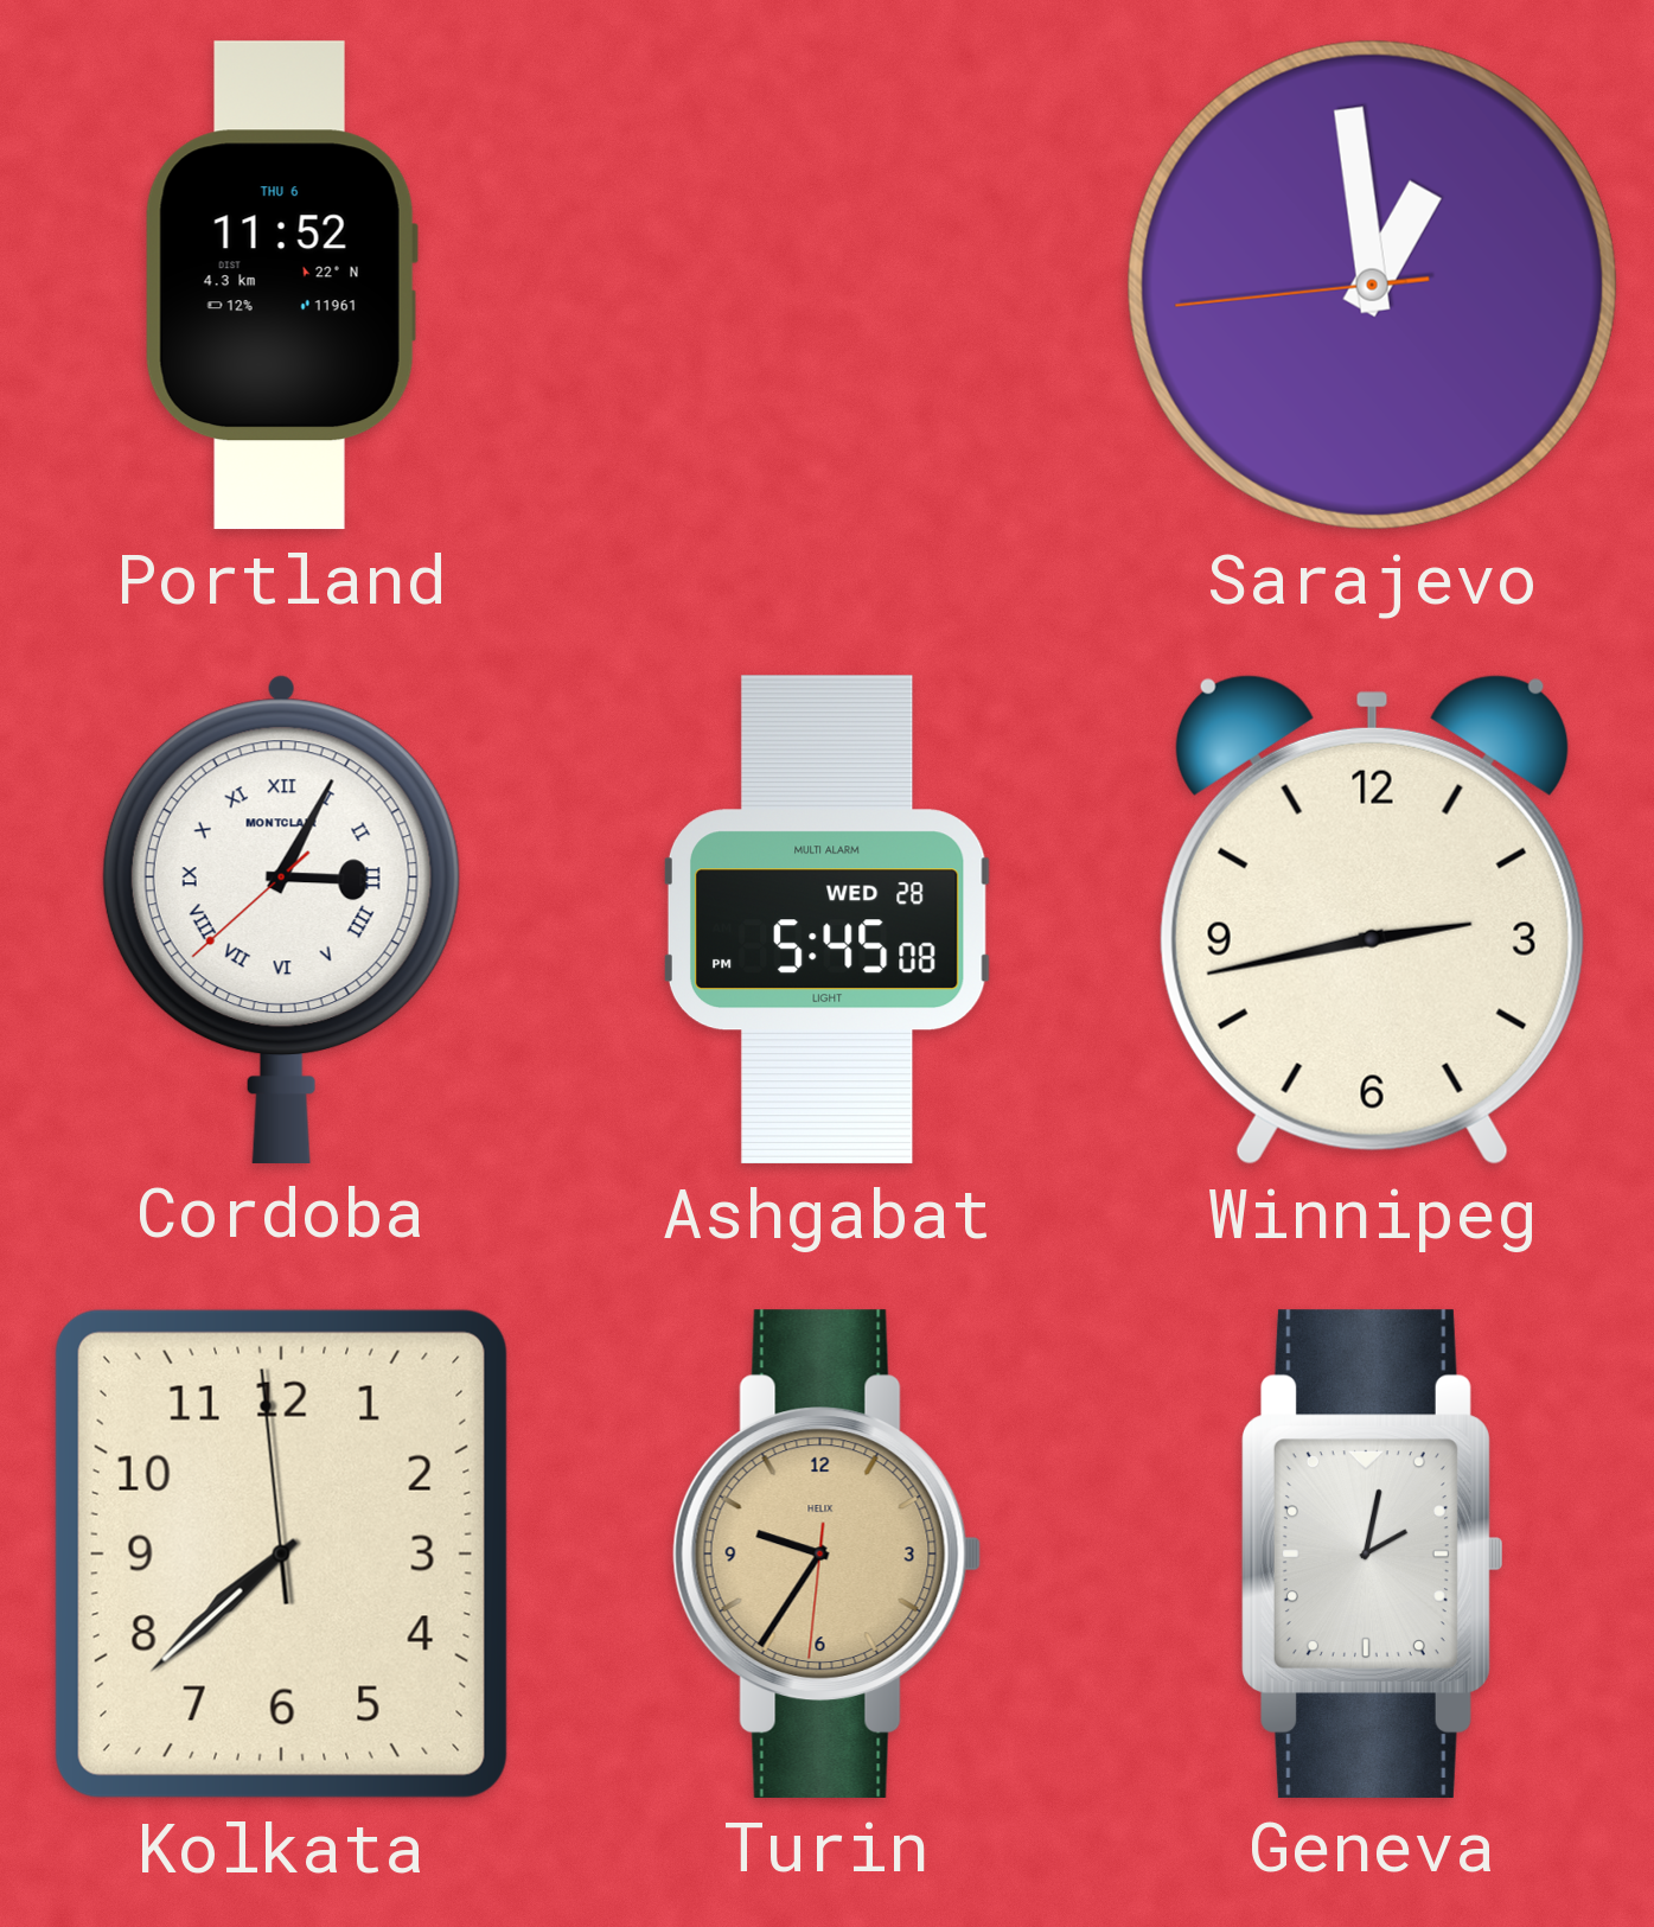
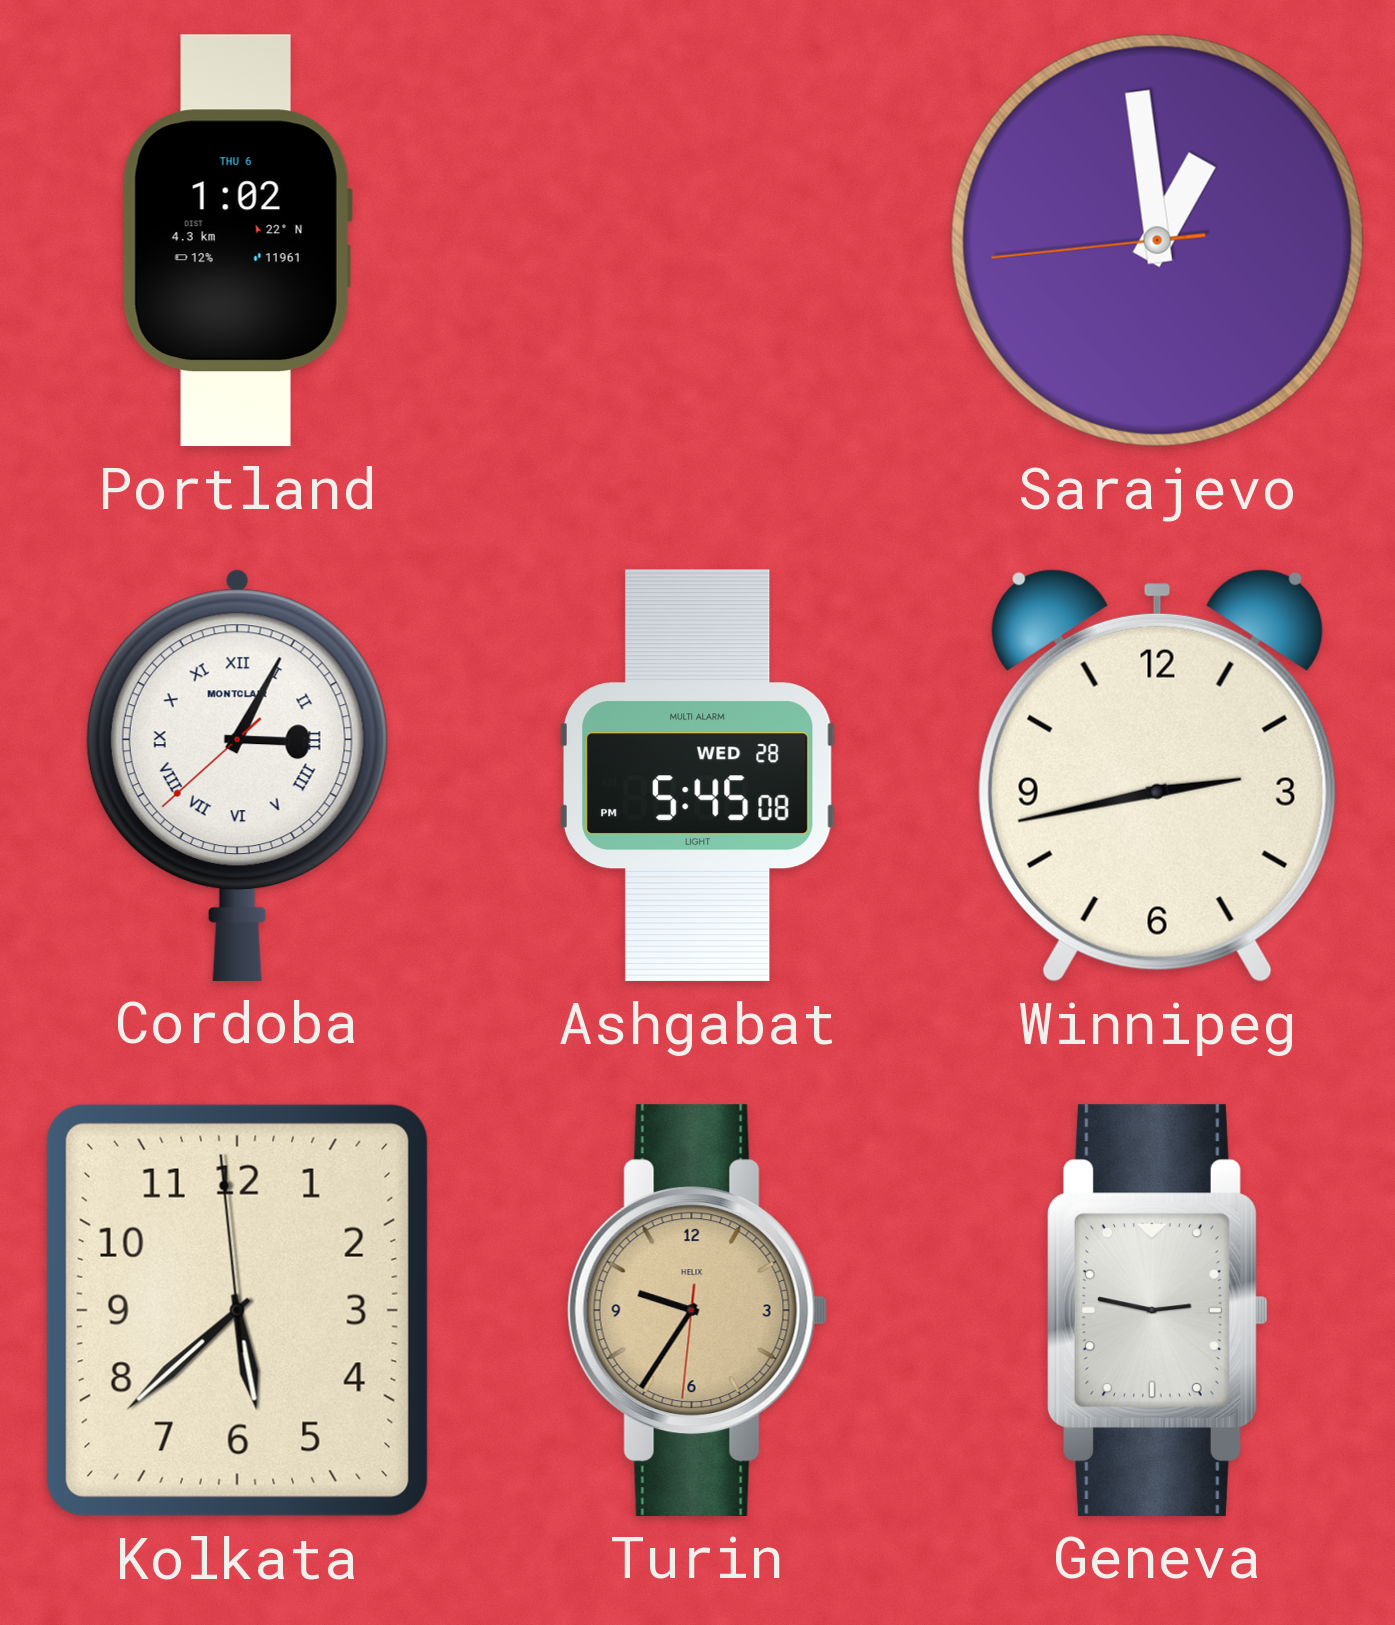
Portland: 11:52 -> 1:02 (237, 241)
Kolkata: 7:37 -> 5:37 (237, 1310)
Geneva: 2:02 -> 2:47 (1157, 1310)
